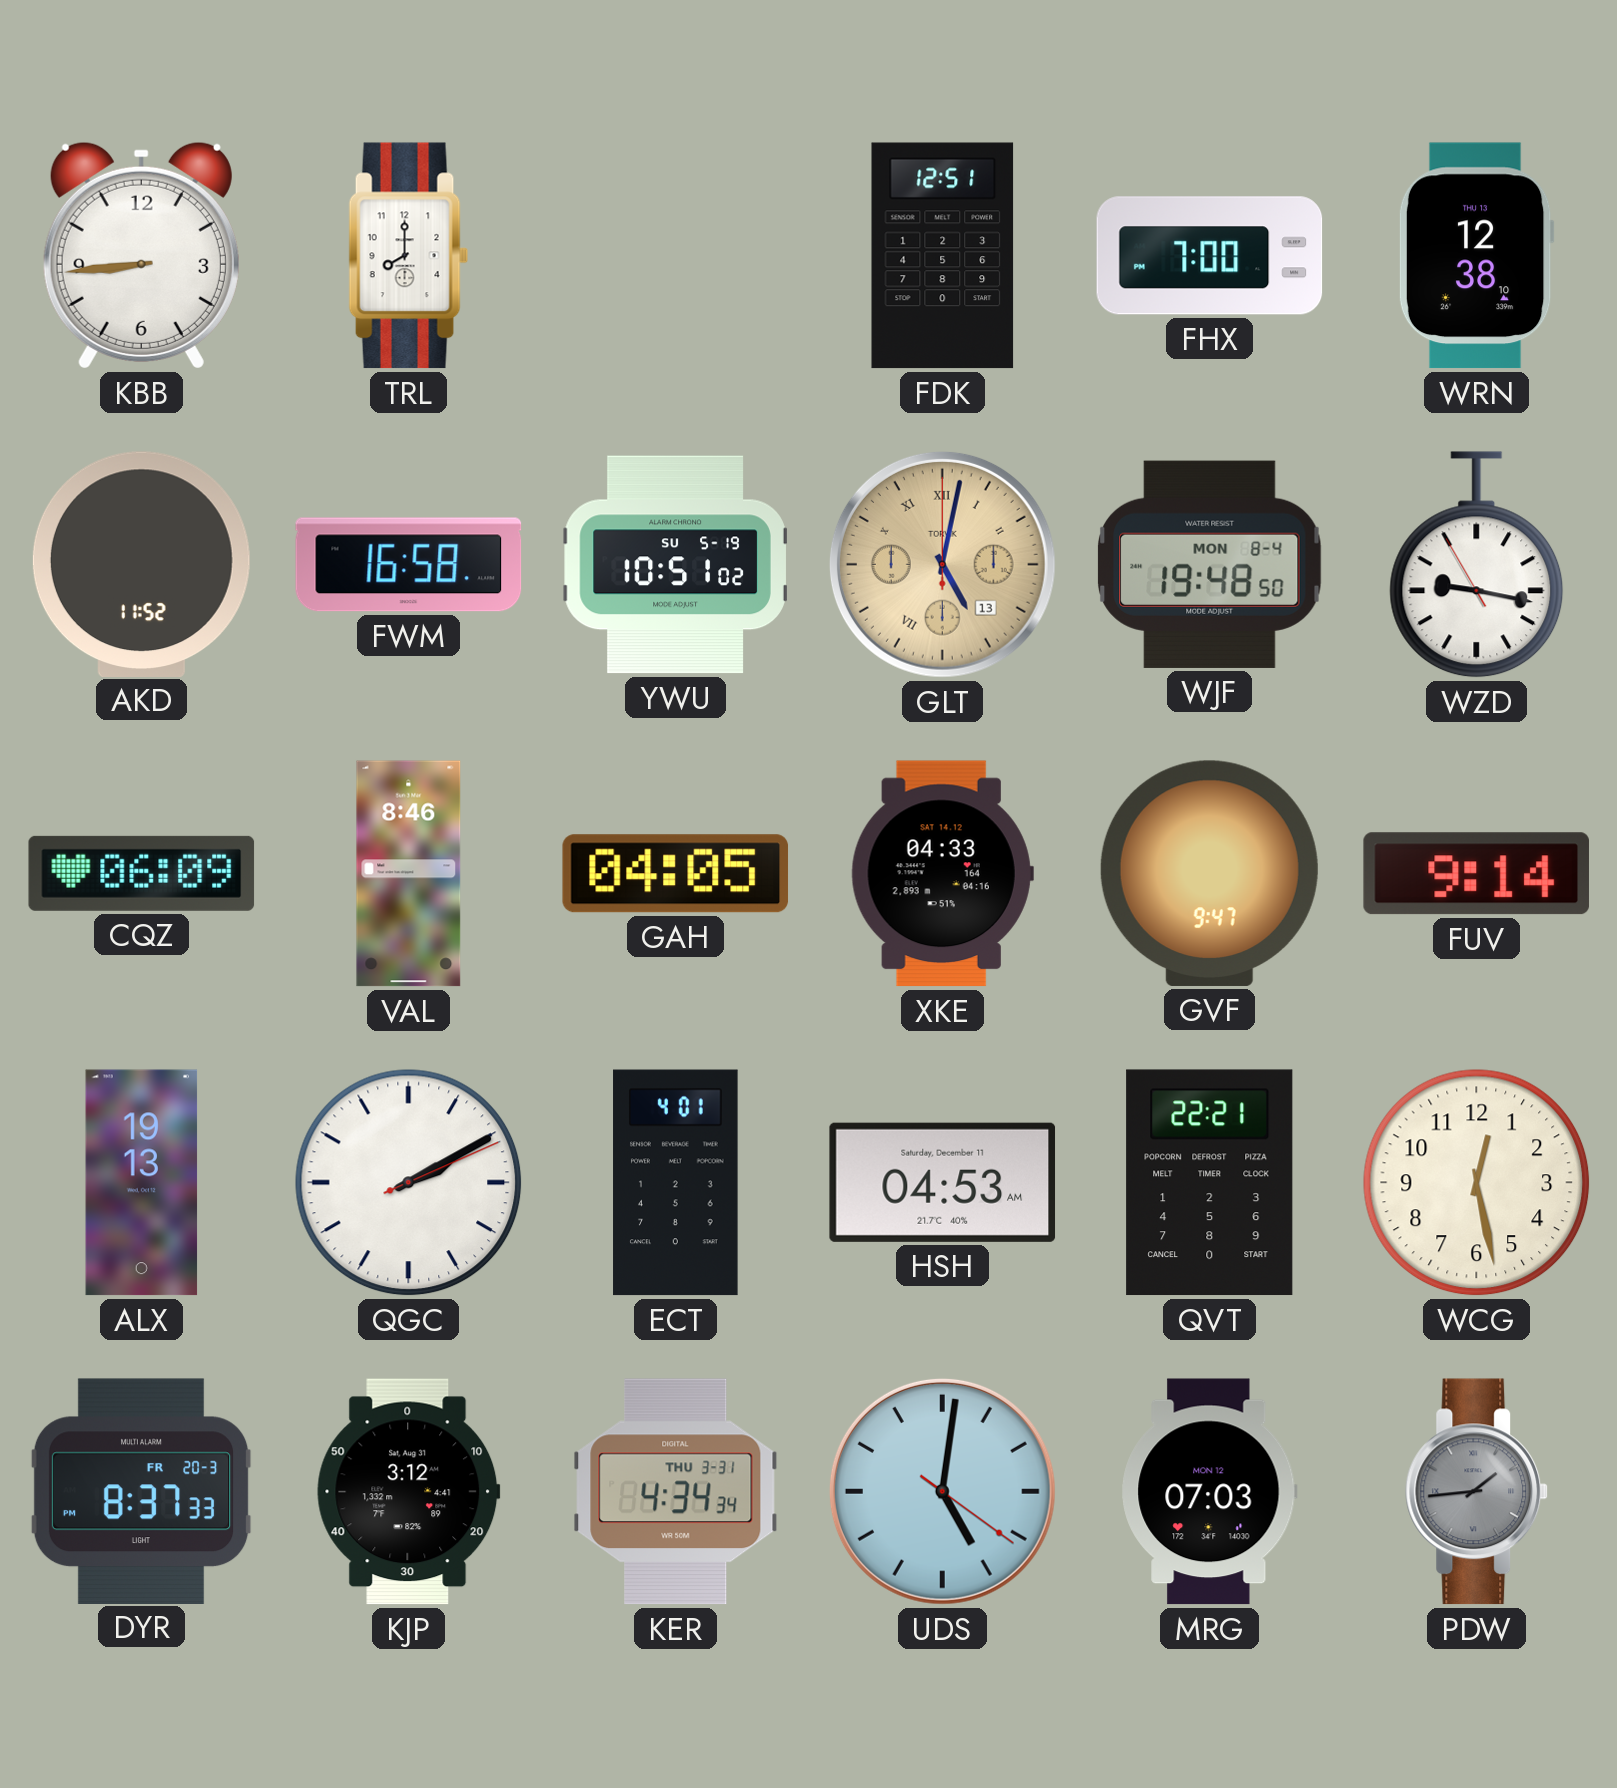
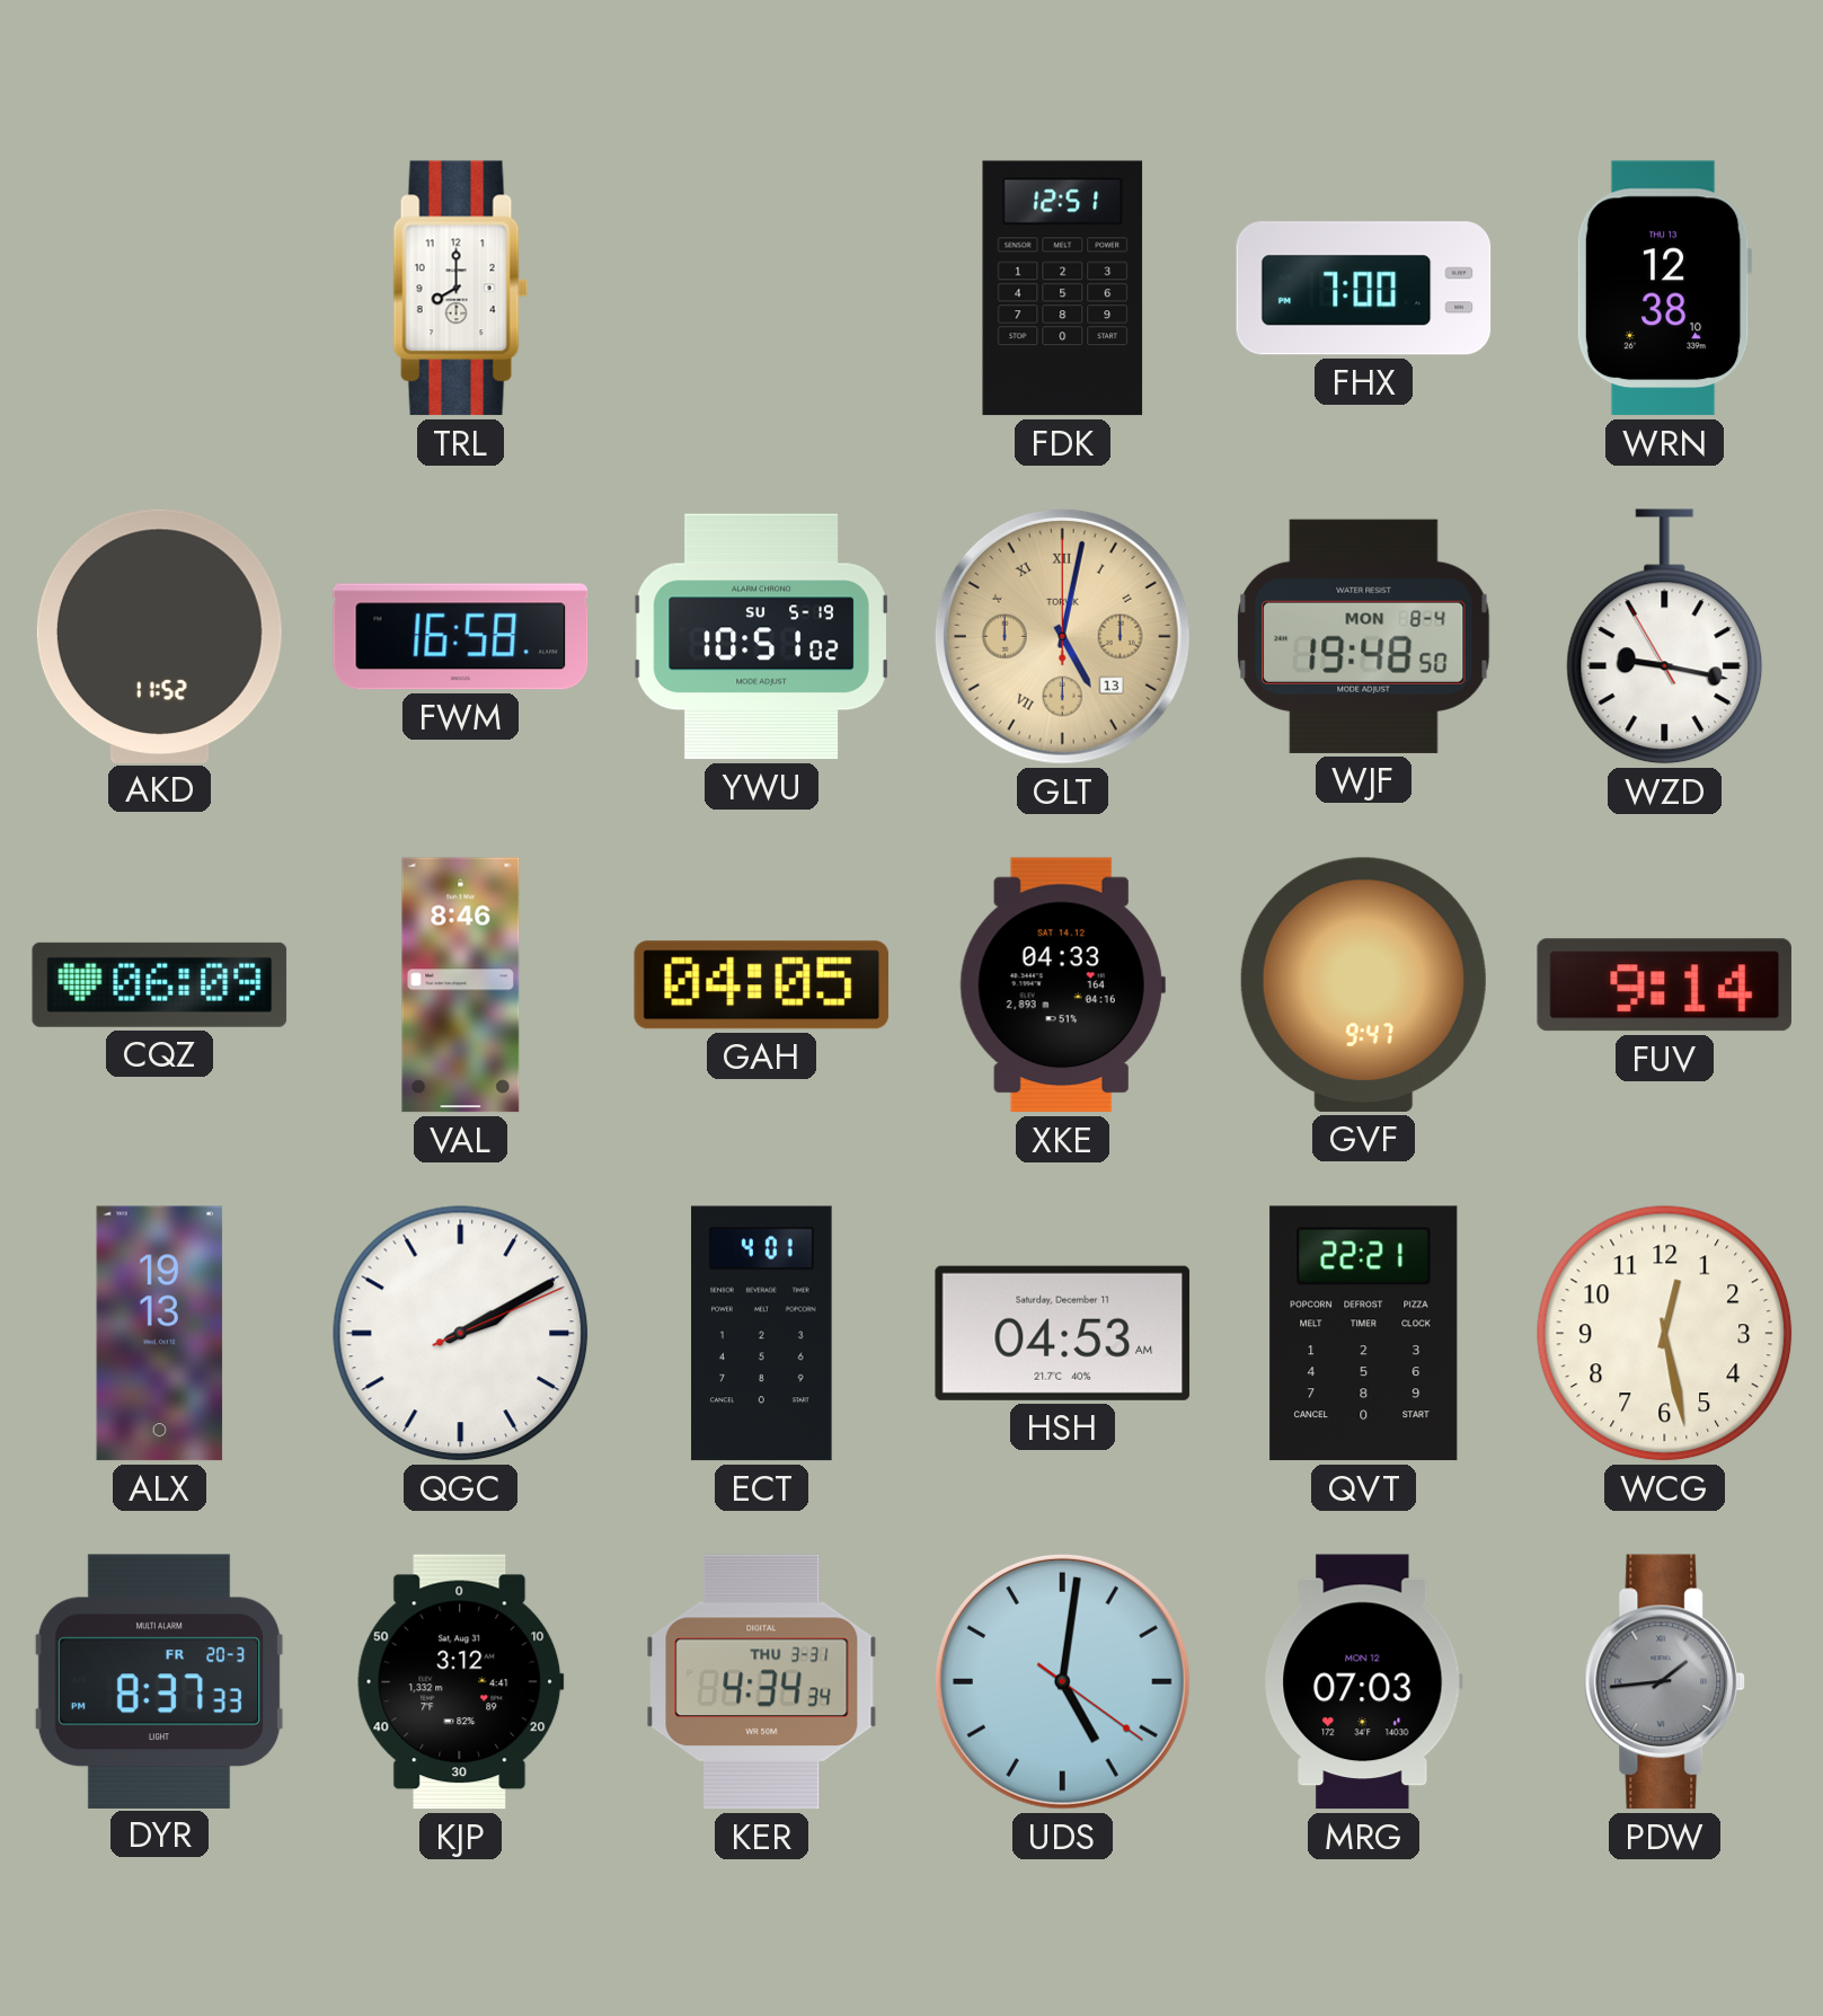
KBB: 8:44 -> none (141, 255)
